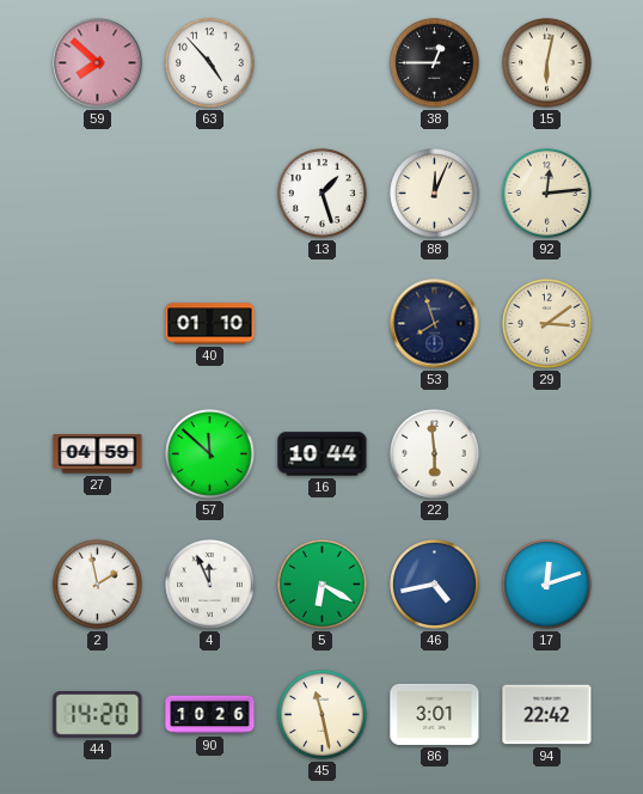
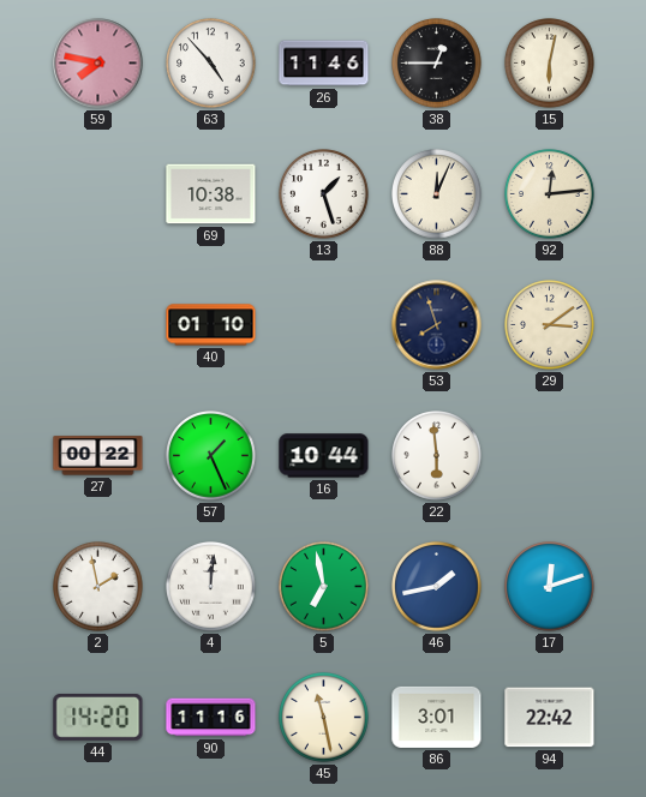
59: 7:52 -> 7:47 (98, 64)
26: none -> 11:46 (324, 64)
69: none -> 10:38 (211, 194)
27: 04:59 -> 00:22 (98, 456)
57: 11:52 -> 1:26 (211, 456)
4: 11:56 -> 12:01 (211, 587)
5: 6:20 -> 6:58 (324, 587)
46: 4:43 -> 1:43 (437, 587)
90: 10:26 -> 11:16 (211, 718)
